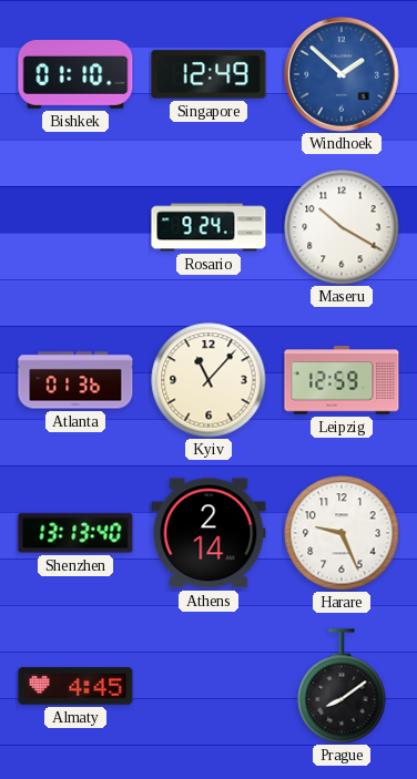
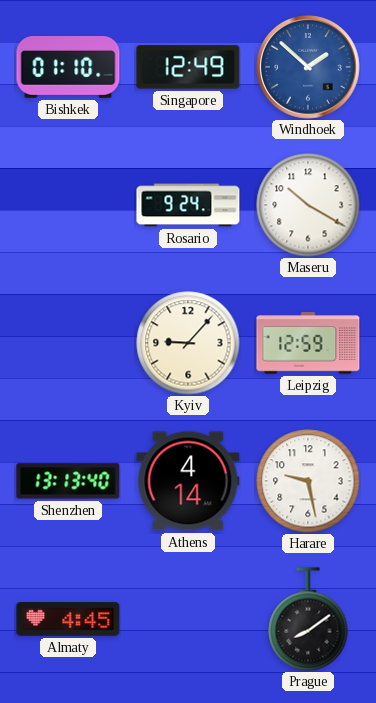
Atlanta: 01:36 -> none (75, 380)
Kyiv: 11:07 -> 9:07 (188, 343)
Athens: 2:14 -> 4:14 (188, 481)
Harare: 9:26 -> 9:28 (308, 481)
